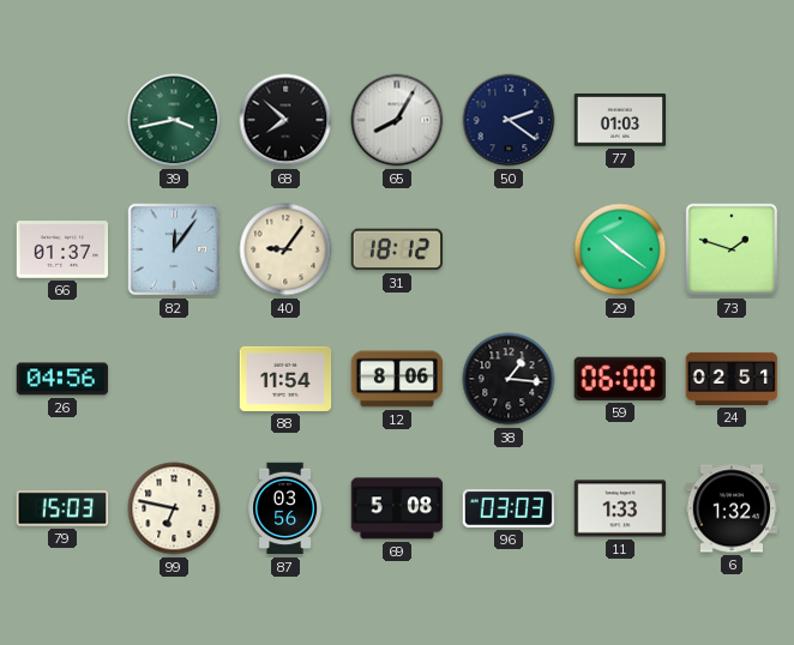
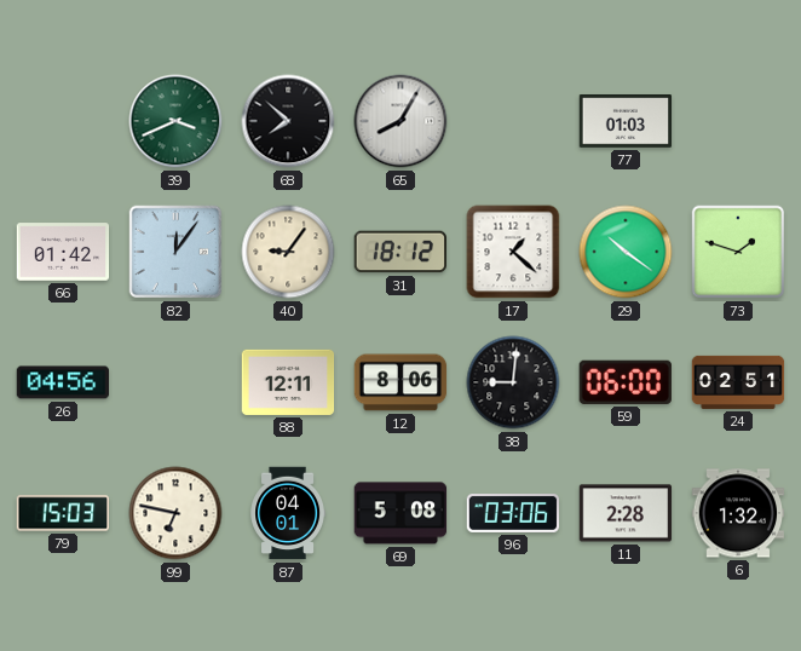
39: 3:43 -> 3:41 (175, 121)
50: 2:21 -> none (509, 120)
66: 01:37 -> 01:42 (63, 252)
17: none -> 1:22 (513, 252)
88: 11:54 -> 12:11 (288, 382)
38: 1:16 -> 9:01 (513, 382)
87: 03:56 -> 04:01 (288, 513)
96: 03:03 -> 03:06 (513, 514)
11: 1:33 -> 2:28 (626, 513)
